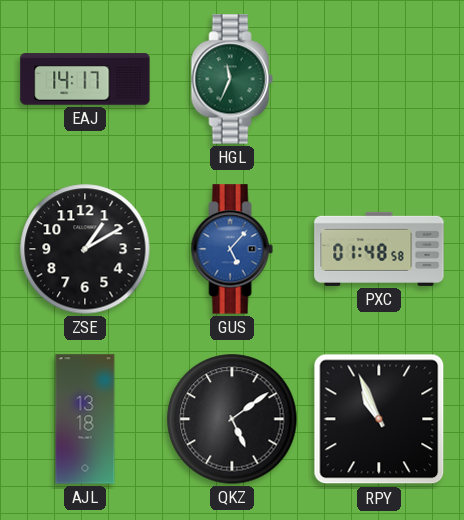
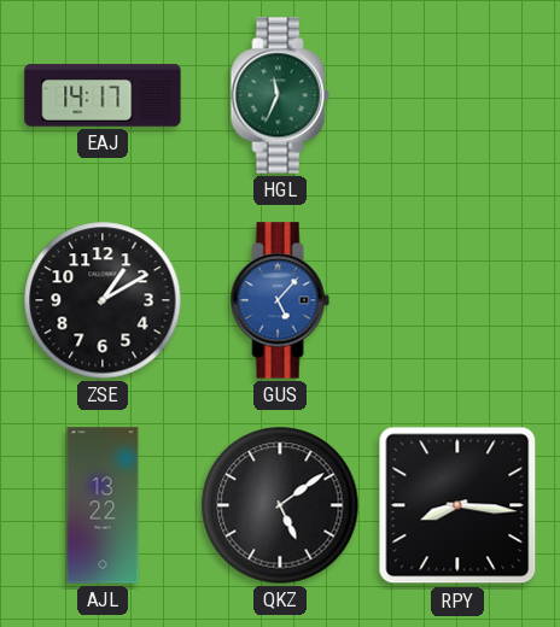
PXC: 01:48 -> none (379, 249)
AJL: 13:18 -> 13:22 (103, 505)
RPY: 10:56 -> 8:16 (457, 505)
